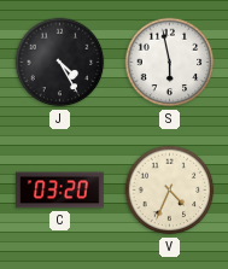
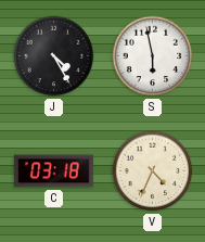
C: 03:20 -> 03:18 (54, 171)
